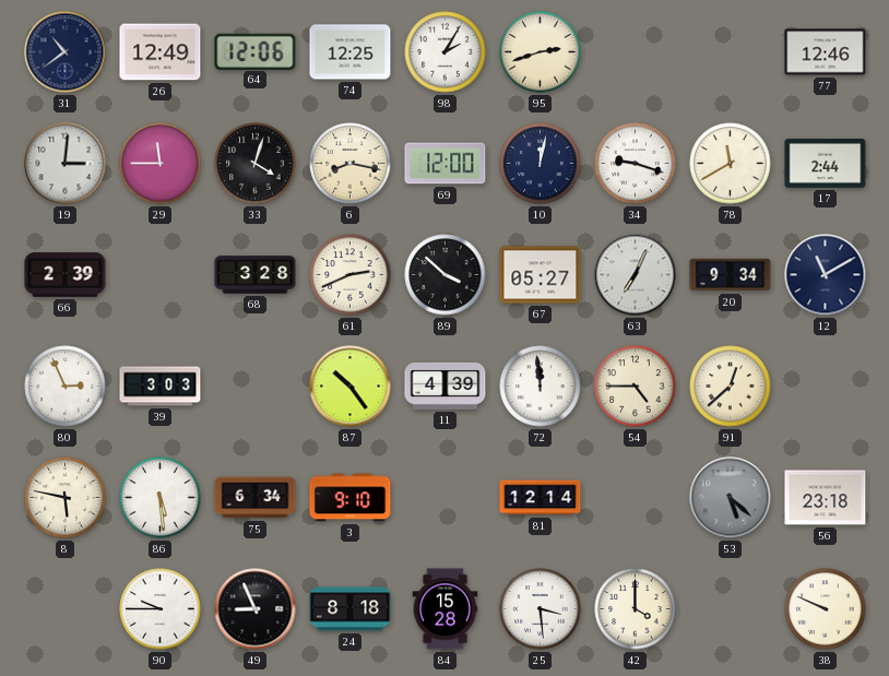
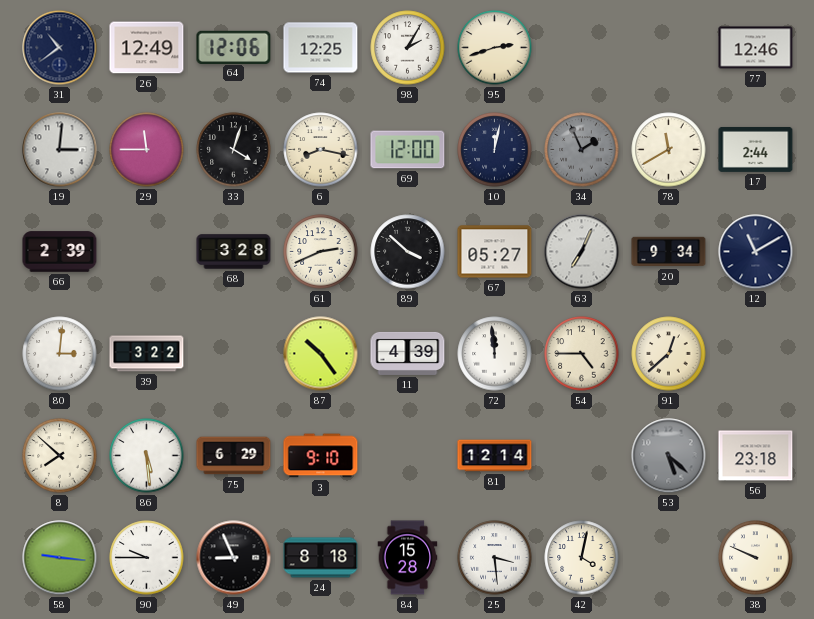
34: 9:18 -> 1:56 (582, 150)
34 dial: white -> grey (582, 150)
80: 2:56 -> 3:01 (60, 354)
39: 3:03 -> 3:22 (147, 354)
8: 5:47 -> 7:52 (60, 456)
75: 6:34 -> 6:29 (234, 456)
58: none -> 9:16 (60, 558)
42: 4:00 -> 4:02 (582, 558)
